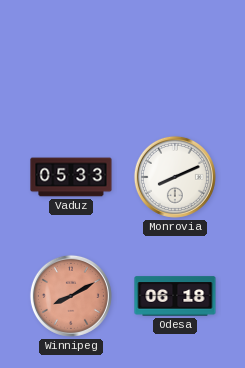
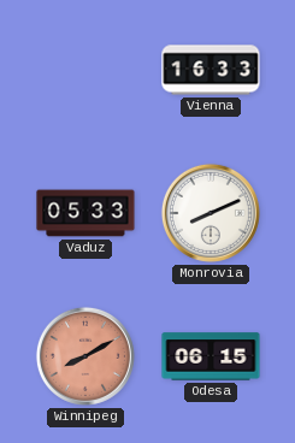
Vienna: none -> 16:33 (211, 70)
Odesa: 06:18 -> 06:15 (211, 356)
